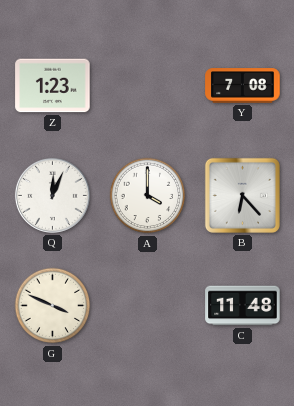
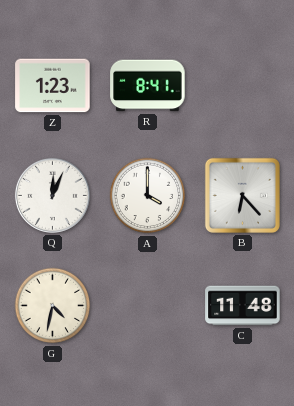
R: none -> 8:41 (148, 86)
Y: 7:08 -> none (243, 86)
G: 3:49 -> 4:32 (53, 306)
